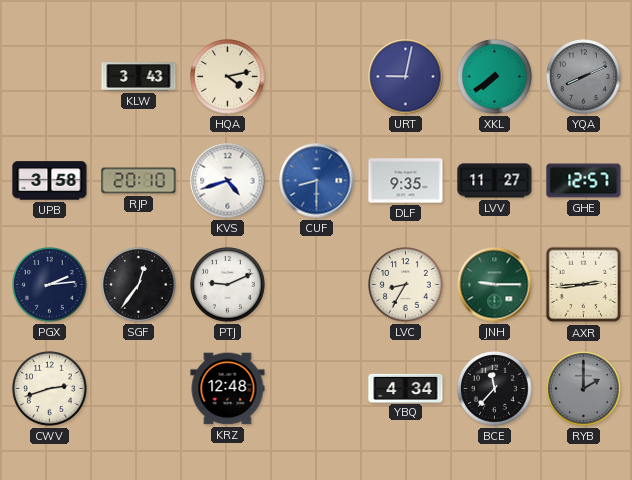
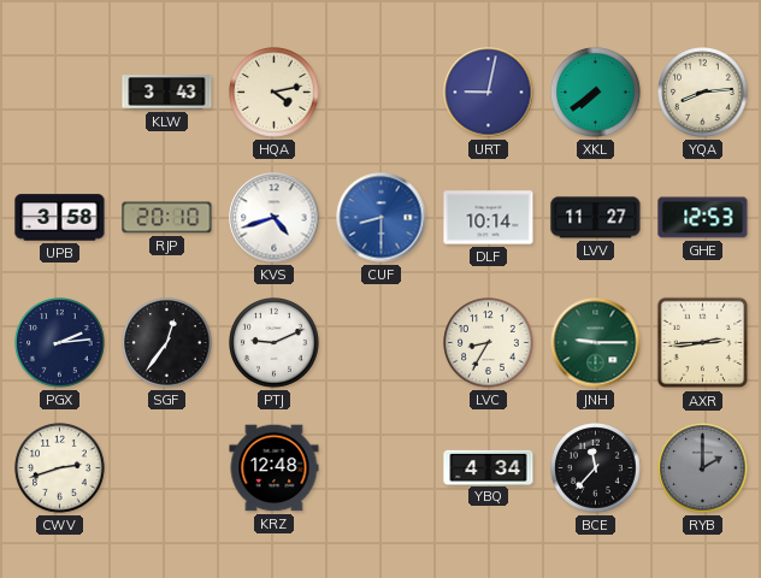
YQA: 8:11 -> 8:14 (703, 93)
YQA dial: grey -> cream (703, 93)
DLF: 9:35 -> 10:14 (489, 218)
GHE: 12:57 -> 12:53 (703, 218)
